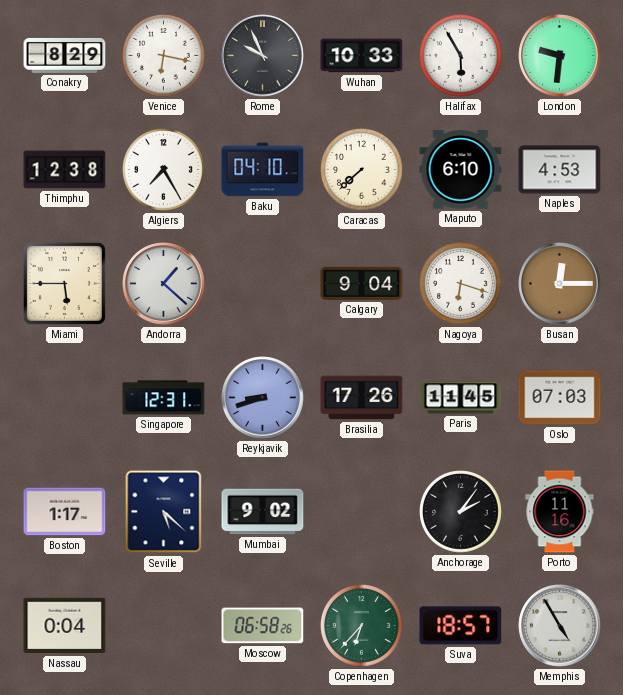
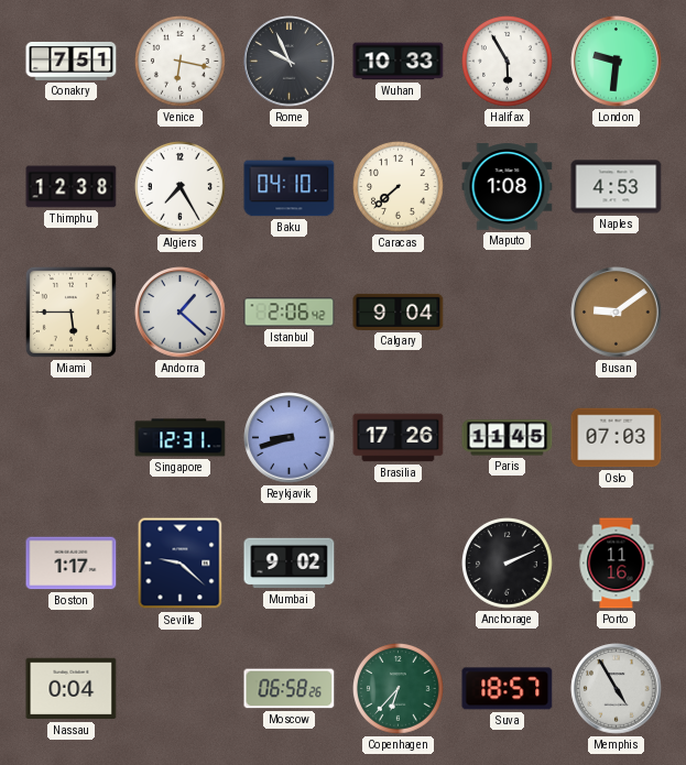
Conakry: 8:29 -> 7:51 (72, 61)
Maputo: 6:10 -> 1:08 (508, 187)
Istanbul: none -> 2:06 (290, 313)
Nagoya: 6:18 -> none (461, 284)
Busan: 12:15 -> 9:09 (617, 313)
Seville: 5:22 -> 9:22 (181, 564)
Anchorage: 2:06 -> 2:11 (508, 564)
